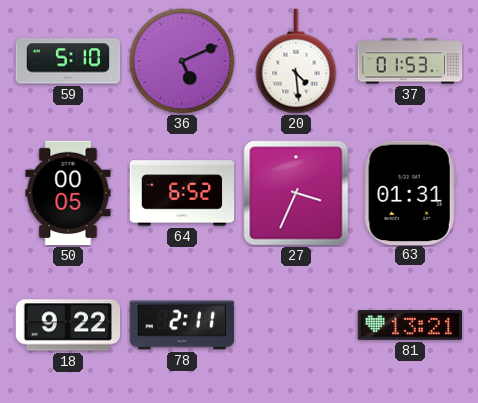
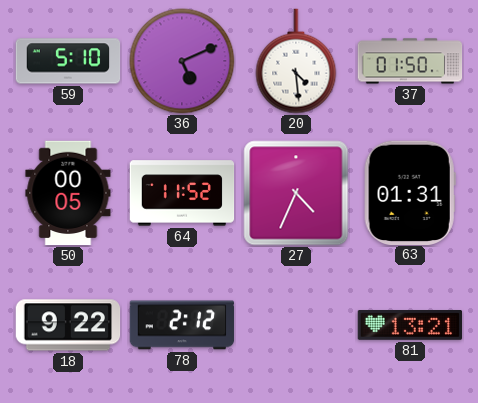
37: 01:53 -> 01:50 (410, 61)
64: 6:52 -> 11:52 (182, 193)
27: 3:34 -> 4:34 (296, 193)
78: 2:11 -> 2:12 (182, 325)
